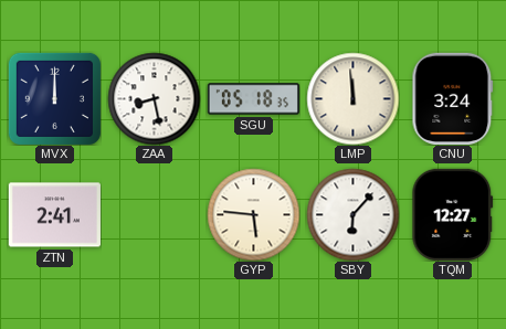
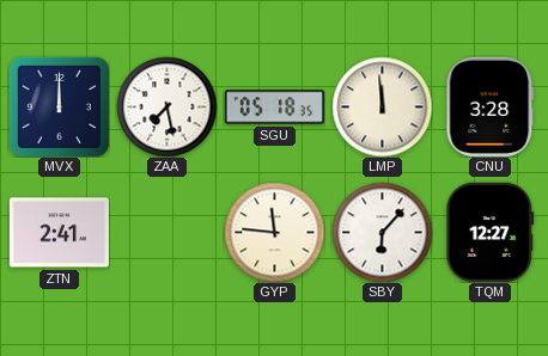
ZAA: 8:28 -> 7:28 (166, 106)
CNU: 3:24 -> 3:28 (491, 106)
GYP: 5:46 -> 11:46 (274, 232)
